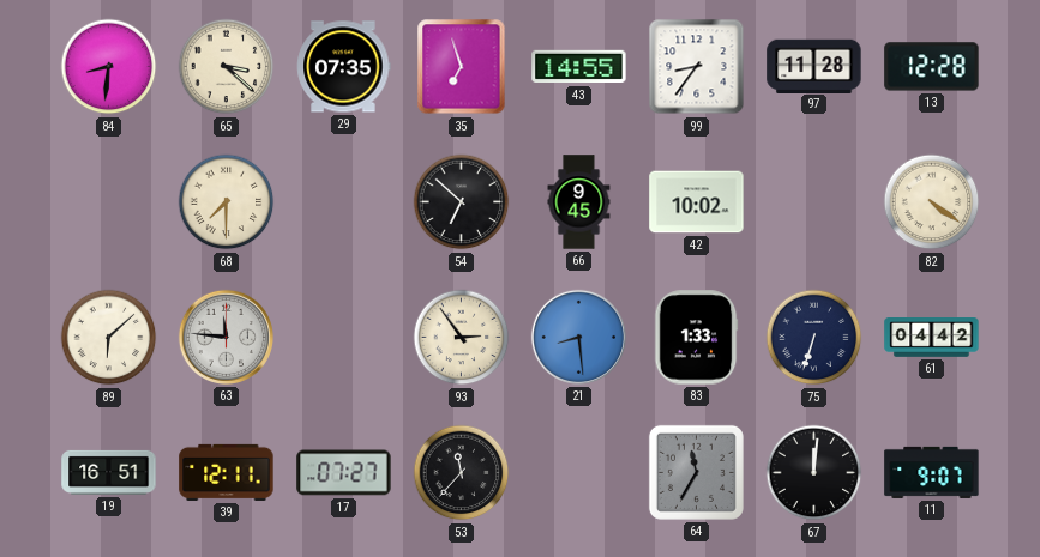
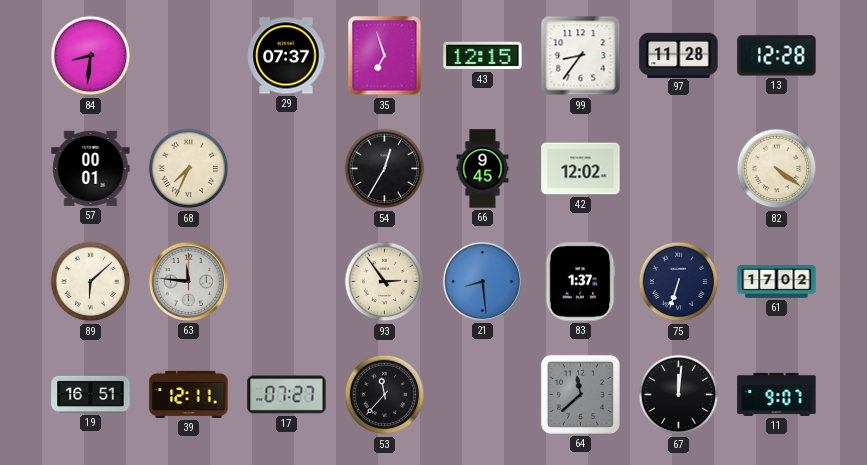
65: 3:22 -> none (227, 67)
29: 07:35 -> 07:37 (287, 56)
43: 14:55 -> 12:15 (483, 56)
57: none -> 00:01 (91, 168)
68: 7:30 -> 7:34 (189, 169)
54: 6:52 -> 12:35 (385, 169)
42: 10:02 -> 12:02 (581, 169)
83: 1:33 -> 1:37 (580, 282)
61: 04:42 -> 17:02 (777, 282)
64: 11:35 -> 11:38 (580, 394)
